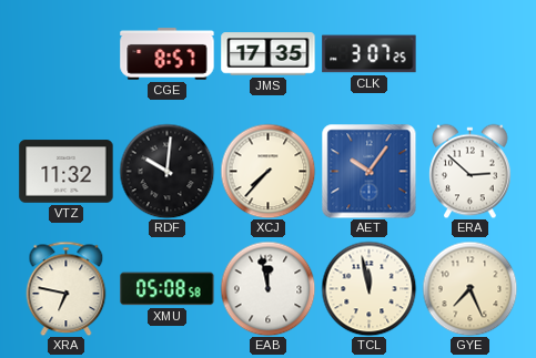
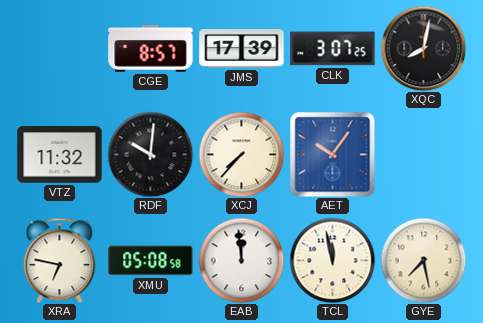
JMS: 17:35 -> 17:39 (242, 49)
XQC: none -> 8:02 (423, 48)
ERA: 2:52 -> none (471, 171)
EAB: 11:58 -> 11:59 (241, 260)
GYE: 7:26 -> 7:28 (423, 260)
